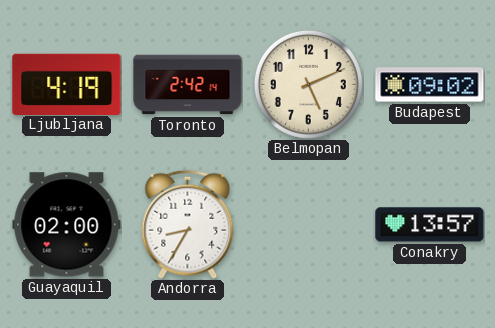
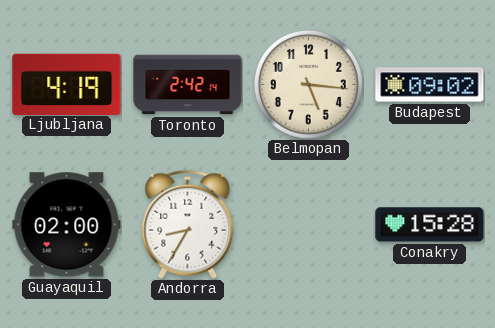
Belmopan: 5:11 -> 5:16 (308, 84)
Conakry: 13:57 -> 15:28 (430, 225)
